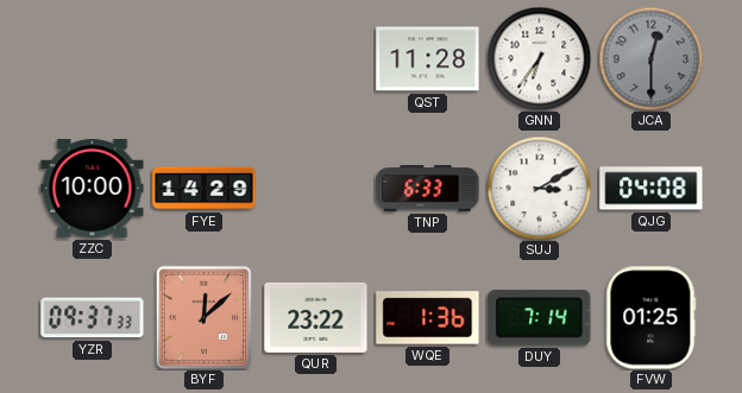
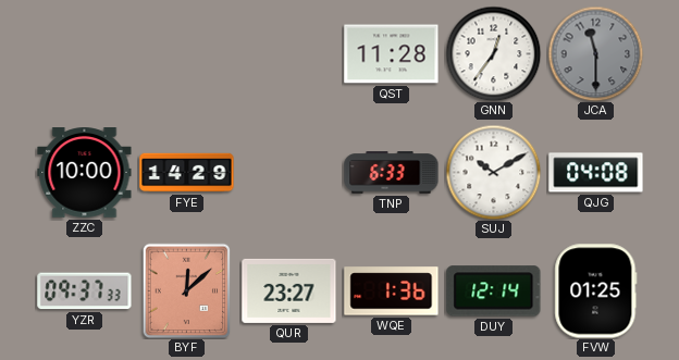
GNN: 6:36 -> 12:36 (493, 53)
JCA: 12:30 -> 11:30 (595, 53)
SUJ: 3:10 -> 10:10 (493, 172)
QUR: 23:22 -> 23:27 (289, 290)
DUY: 7:14 -> 12:14 (494, 291)
